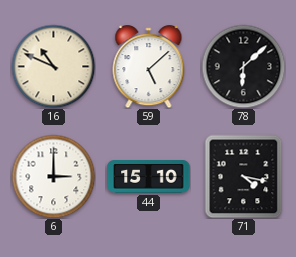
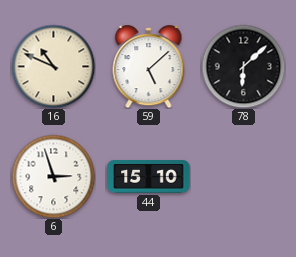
6: 3:00 -> 2:57 (53, 176)
71: 4:17 -> none (244, 176)
